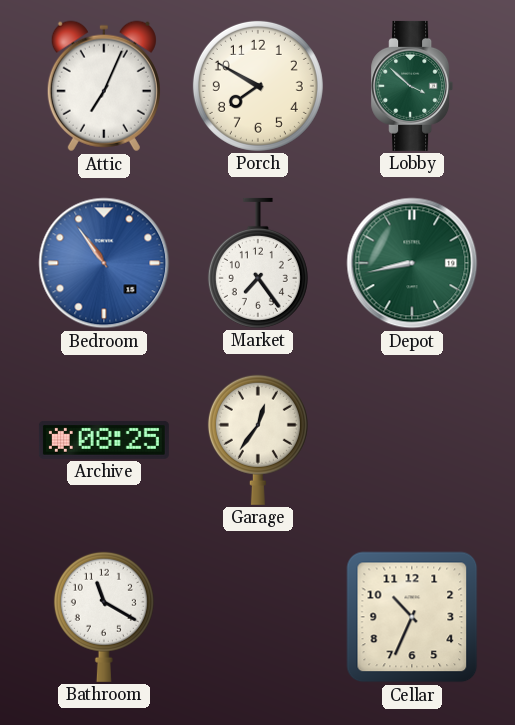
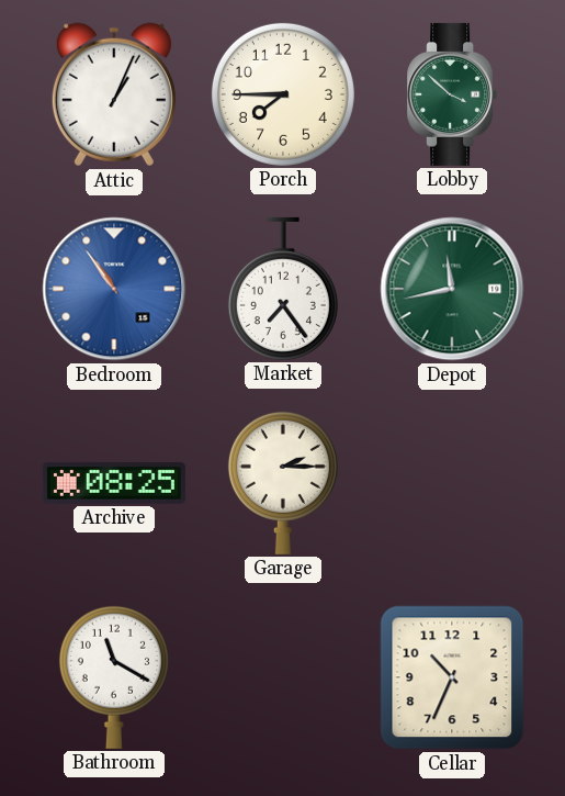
Attic: 7:04 -> 1:04 (114, 94)
Porch: 7:50 -> 7:45 (283, 94)
Depot: 8:43 -> 11:43 (452, 289)
Garage: 12:36 -> 2:15 (283, 483)
